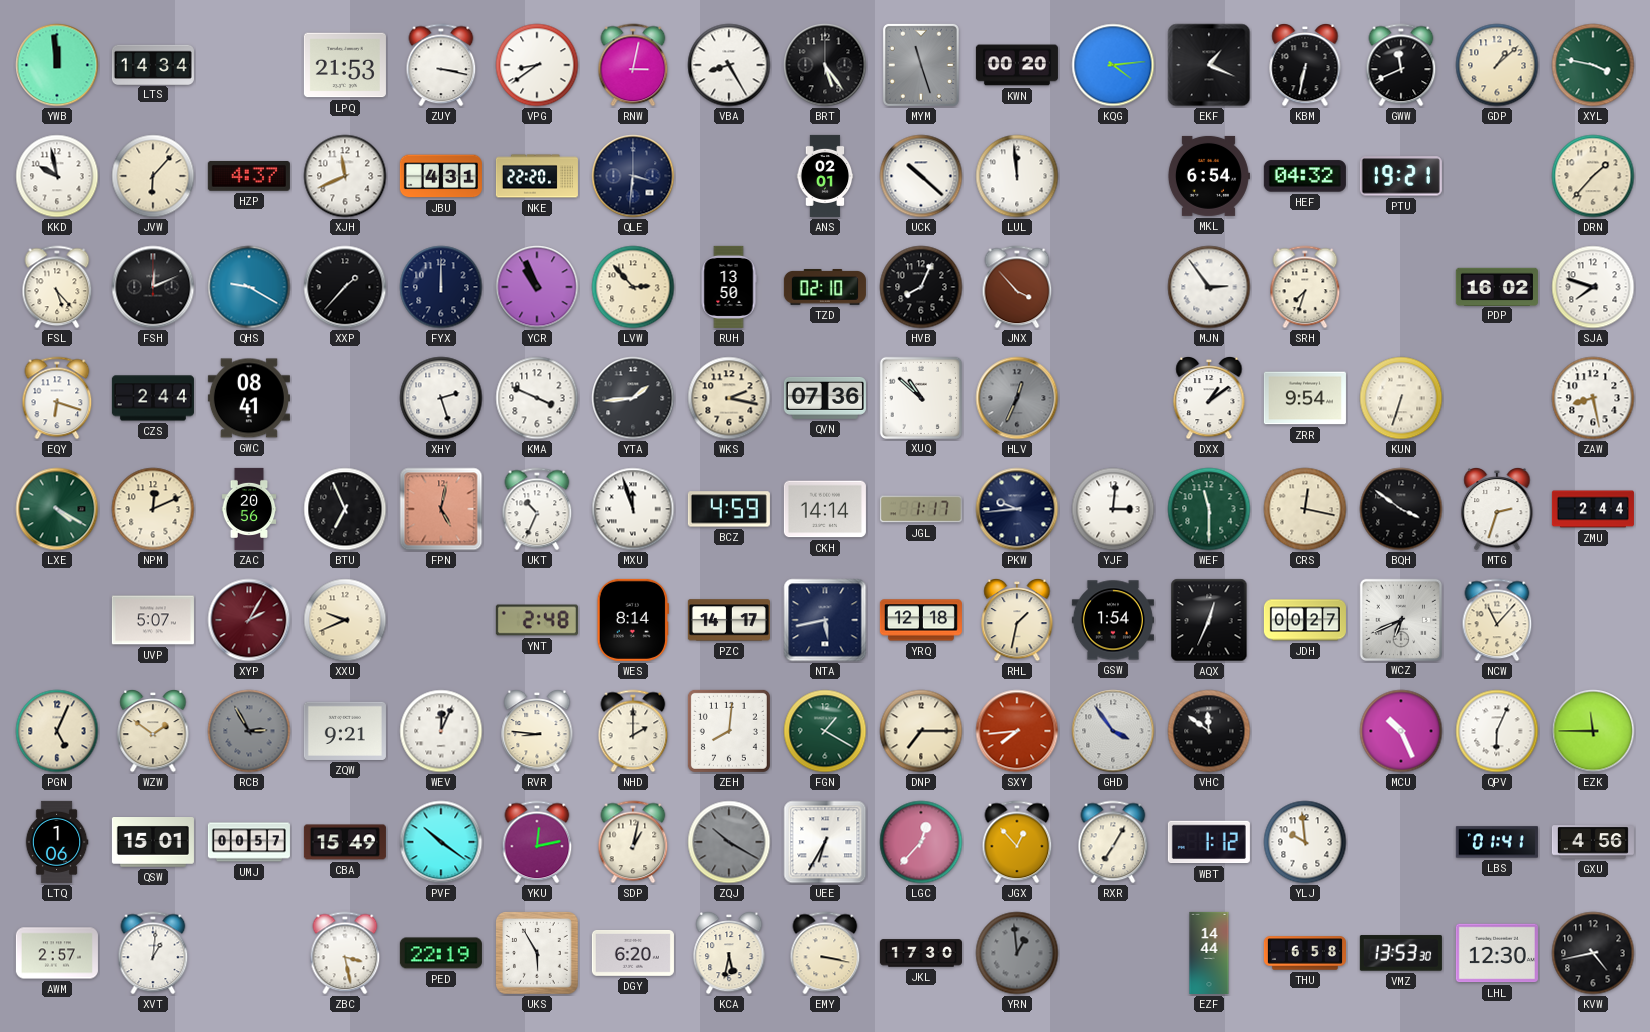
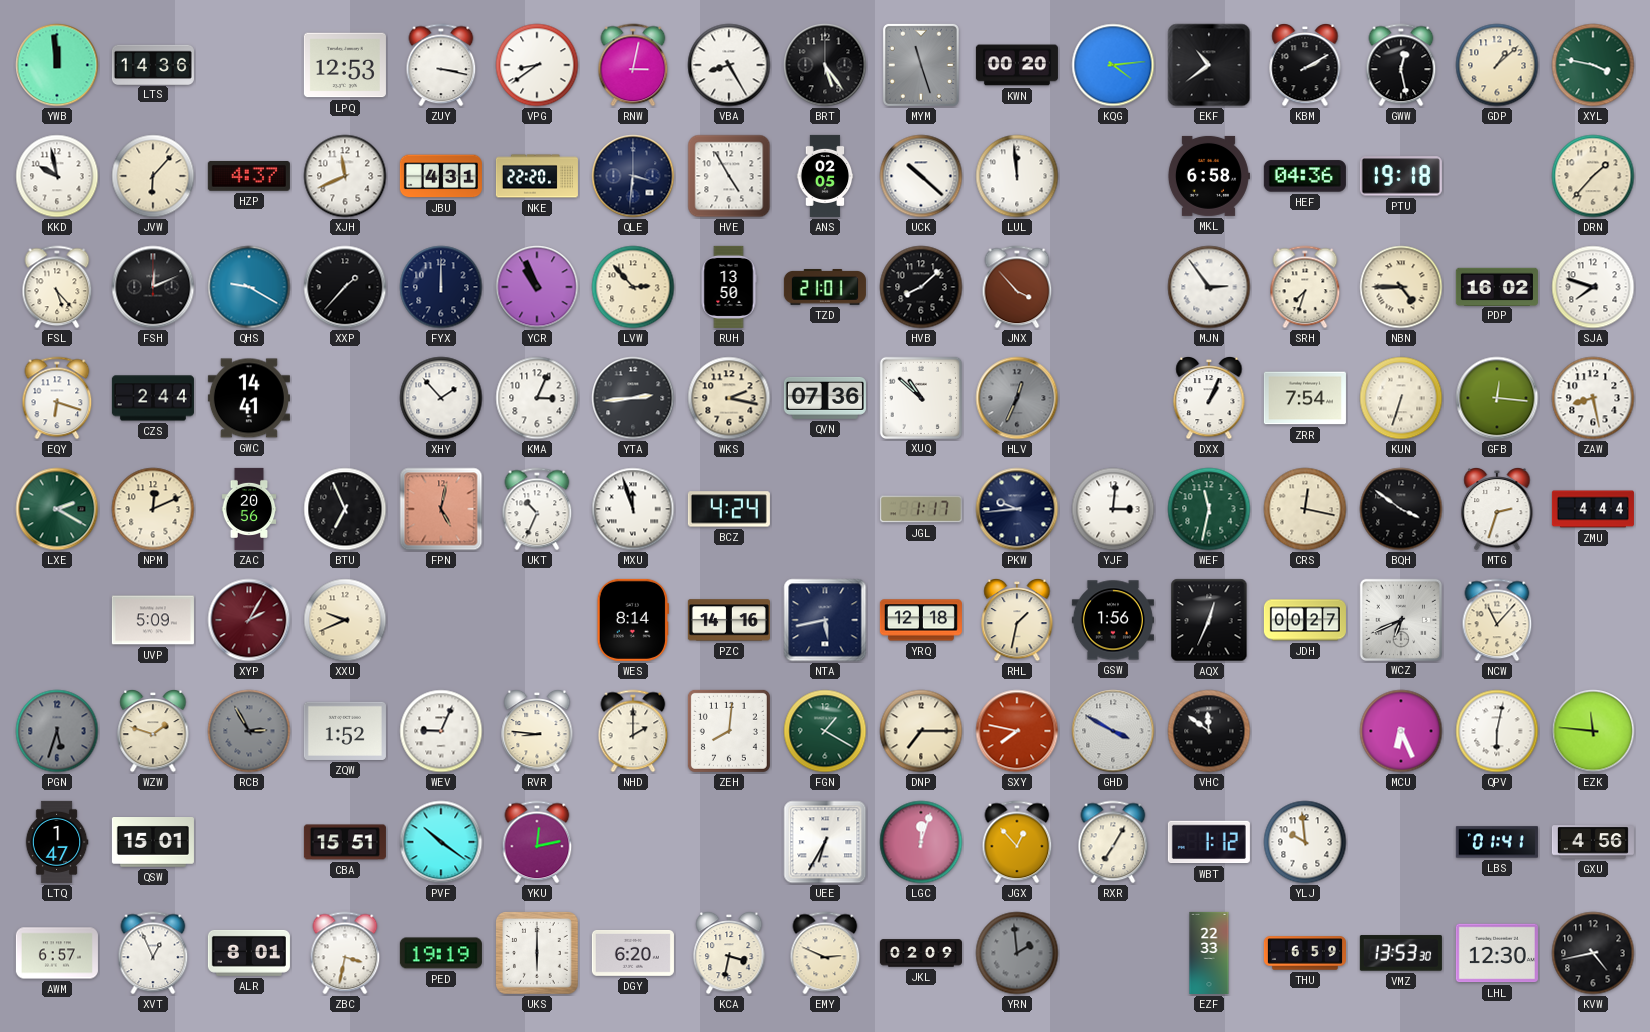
LTS: 14:34 -> 14:36 (153, 64)
LPQ: 21:53 -> 12:53 (345, 65)
EKF: 1:19 -> 10:39 (1209, 65)
KBM: 6:32 -> 2:10 (1305, 65)
GWW: 11:41 -> 12:28 (1401, 65)
HVE: none -> 4:55 (729, 176)
ANS: 02:01 -> 02:05 (825, 176)
MKL: 6:54 -> 6:58 (1208, 176)
HEF: 04:32 -> 04:36 (1305, 176)
PTU: 19:21 -> 19:18 (1401, 176)
TZD: 02:10 -> 21:01 (825, 287)
HVB: 8:04 -> 8:08 (921, 287)
NBN: none -> 4:45 (1401, 287)
GWC: 08:41 -> 14:41 (249, 398)
XHY: 2:27 -> 1:53 (441, 398)
KMA: 3:49 -> 3:04 (537, 398)
YTA: 1:44 -> 2:44 (633, 398)
DXX: 1:09 -> 1:04 (1209, 398)
ZRR: 9:54 -> 7:54 (1305, 398)
GFB: none -> 12:16 (1497, 398)
LXE: 4:20 -> 2:20 (57, 509)
BCZ: 4:59 -> 4:24 (729, 509)
CKH: 14:14 -> none (825, 509)
WEF: 11:30 -> 11:32 (1209, 509)
ZMU: 2:44 -> 4:44 (1593, 509)
UVP: 5:07 -> 5:09 (153, 620)
YNT: 2:48 -> none (537, 620)
PZC: 14:17 -> 14:16 (729, 620)
GSW: 1:54 -> 1:56 (1113, 620)
PGN: 5:04 -> 5:33 (57, 731)
PGN dial: cream -> grey (57, 731)
WZW: 1:51 -> 1:48 (153, 731)
ZQW: 9:21 -> 1:52 (345, 731)
WEV: 12:04 -> 9:04 (441, 731)
SXY: 7:44 -> 7:47 (1017, 731)
GHD: 3:54 -> 3:50 (1113, 731)
MCU: 10:26 -> 6:26 (1401, 731)
QPV: 6:04 -> 6:02 (1497, 731)
EZK: 11:45 -> 11:46 (1593, 731)
LTQ: 1:06 -> 1:47 (57, 842)
UMJ: 00:57 -> none (249, 842)
CBA: 15:49 -> 15:51 (345, 842)
SDP: 1:02 -> none (633, 842)
ZQJ: 10:20 -> none (729, 842)
LGC: 12:37 -> 12:03 (921, 842)
AWM: 2:57 -> 6:57 (57, 953)
XVT: 1:01 -> 12:56 (153, 953)
ALR: none -> 8:01 (249, 953)
ZBC: 3:28 -> 3:32 (345, 953)
PED: 22:19 -> 19:19 (441, 953)
UKS: 5:55 -> 6:00 (538, 954)
KCA: 5:32 -> 3:32 (729, 953)
EMY: 3:17 -> 2:49 (825, 953)
JKL: 17:30 -> 02:09 (921, 953)
YRN: 12:59 -> 1:59 (1017, 953)
EZF: 14:44 -> 22:33 (1209, 953)
THU: 6:58 -> 6:59 (1305, 953)
